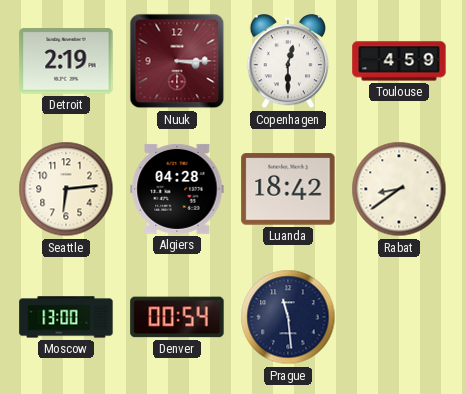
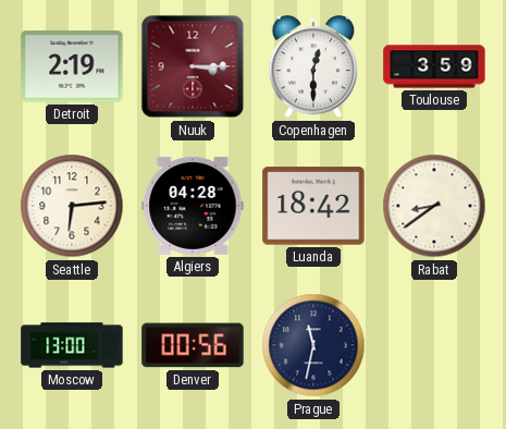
Toulouse: 4:59 -> 3:59 (434, 66)
Denver: 00:54 -> 00:56 (193, 345)
Prague: 11:29 -> 11:32 (313, 345)
